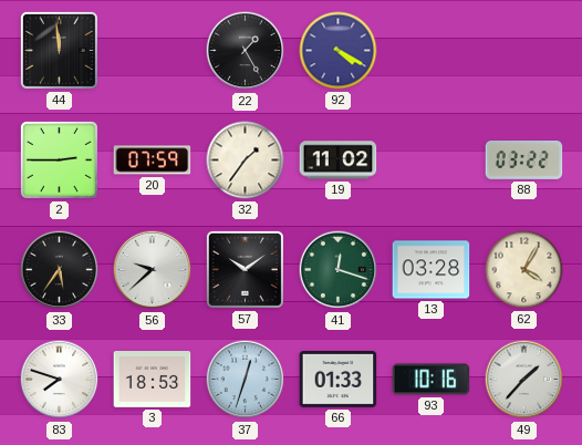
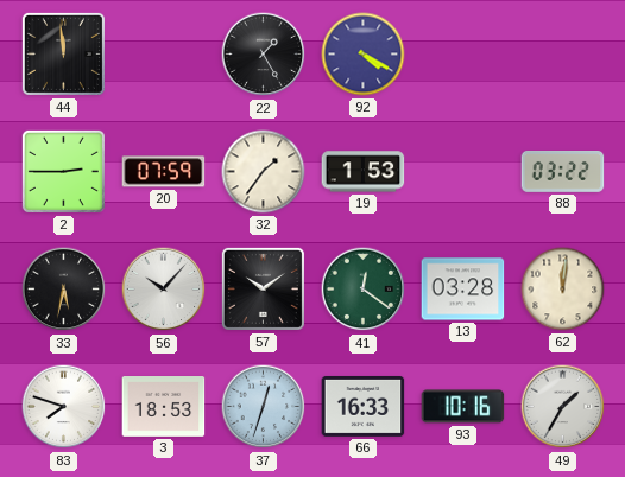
19: 11:02 -> 1:53 (364, 172)
33: 5:36 -> 5:32 (64, 290)
56: 9:38 -> 10:07 (164, 290)
41: 12:18 -> 12:21 (364, 290)
62: 4:05 -> 12:01 (563, 290)
66: 01:33 -> 16:33 (364, 406)
49: 1:37 -> 1:35 (563, 407)
